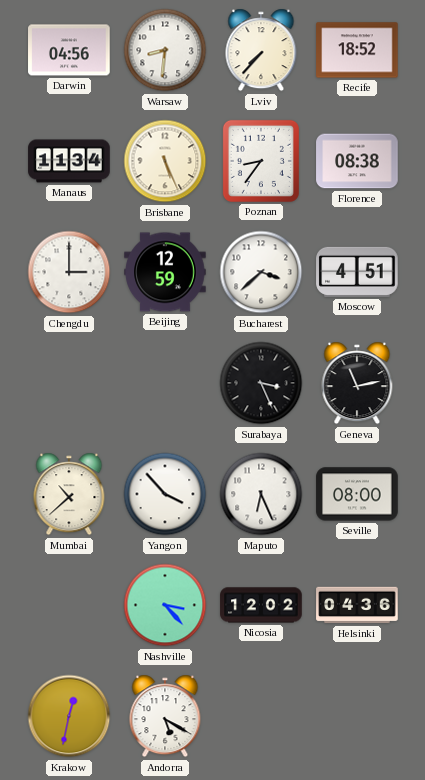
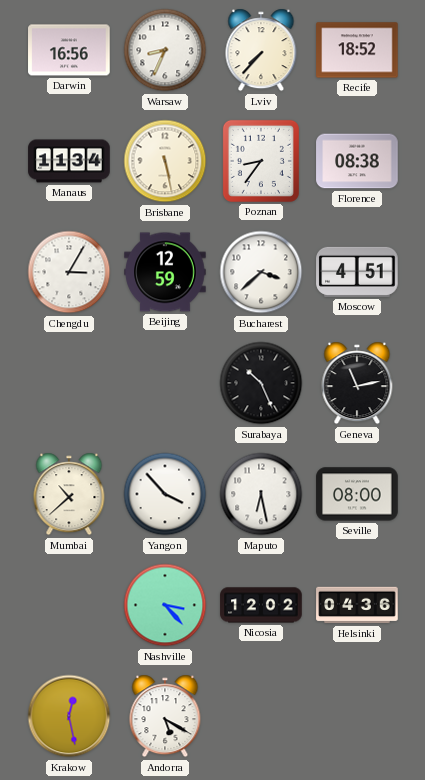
Darwin: 04:56 -> 16:56 (69, 50)
Warsaw: 8:31 -> 8:34 (165, 50)
Brisbane: 5:26 -> 5:28 (165, 161)
Chengdu: 3:00 -> 3:05 (69, 272)
Surabaya: 3:26 -> 10:26 (261, 383)
Maputo: 6:26 -> 6:28 (261, 494)
Krakow: 12:32 -> 12:28 (69, 716)
